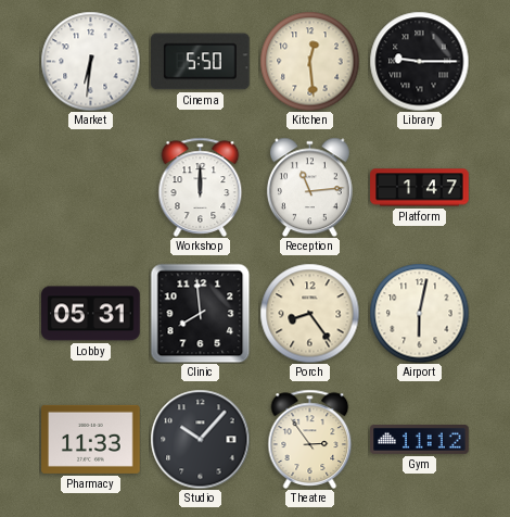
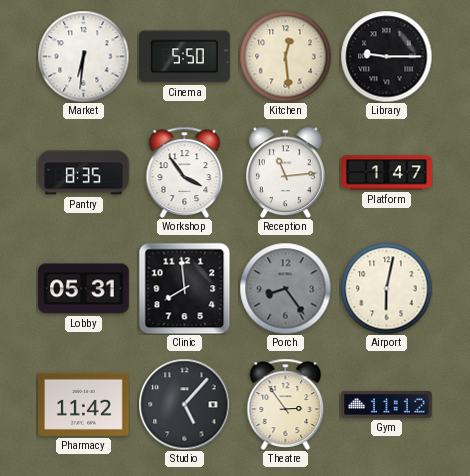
Pantry: none -> 8:35 (84, 173)
Workshop: 12:00 -> 3:54 (185, 172)
Porch dial: cream -> grey (285, 288)
Pharmacy: 11:33 -> 11:42 (84, 404)
Studio: 10:07 -> 5:07 (184, 404)
